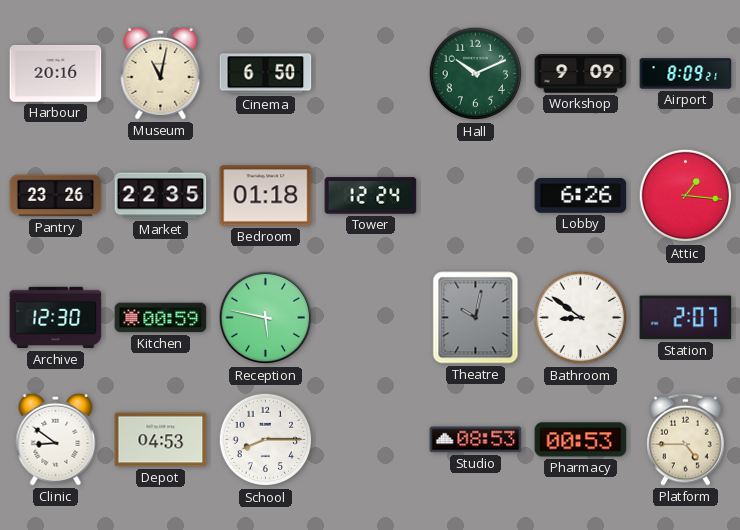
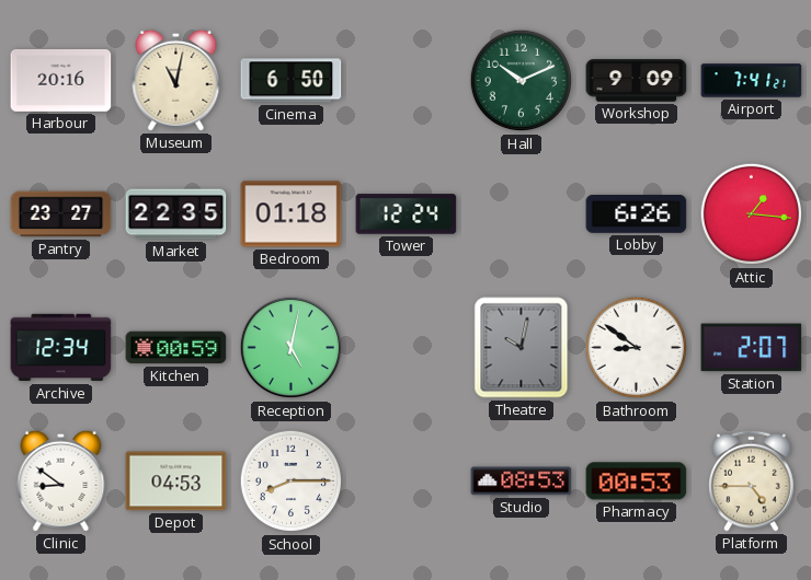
Airport: 8:09 -> 7:41 (752, 81)
Pantry: 23:26 -> 23:27 (61, 214)
Archive: 12:30 -> 12:34 (61, 348)
Reception: 5:47 -> 5:02 (292, 348)
